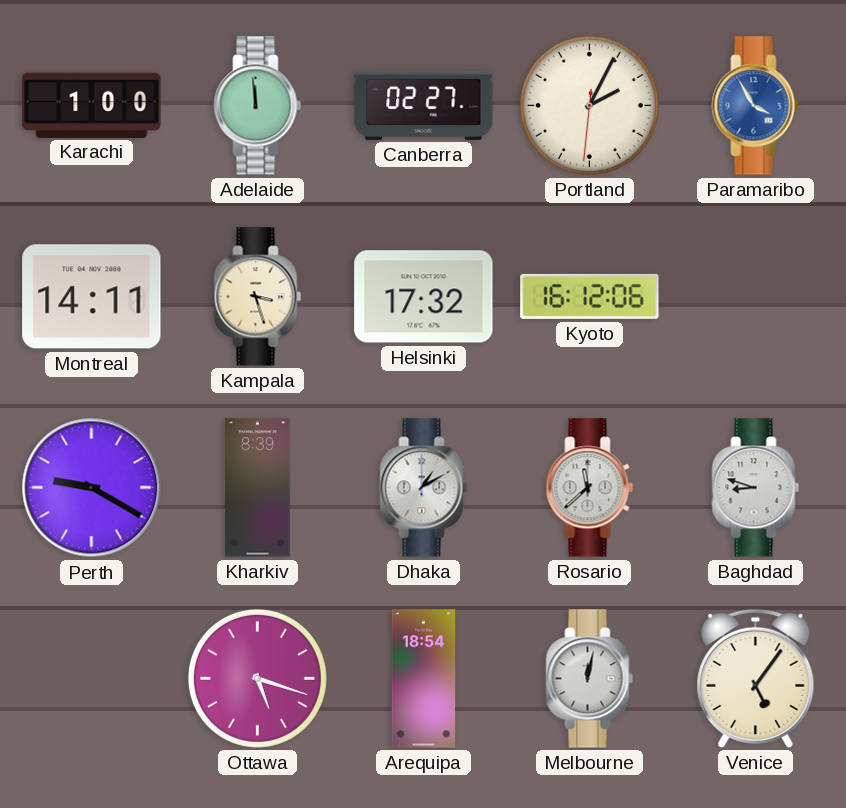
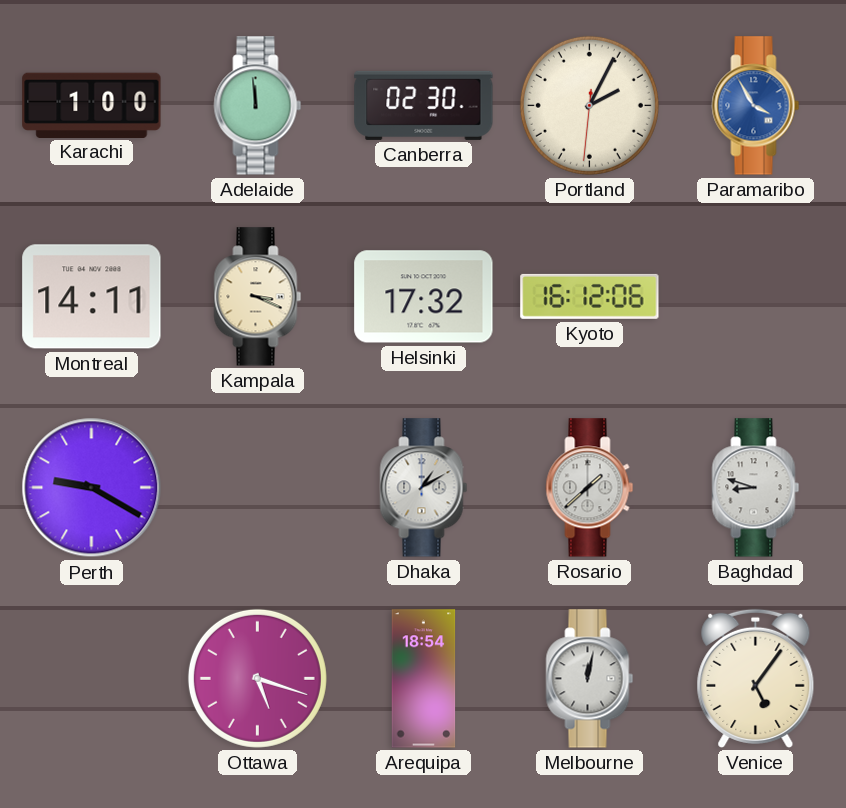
Canberra: 02:27 -> 02:30 (424, 105)
Kampala: 3:27 -> 3:19 (258, 297)
Kharkiv: 8:39 -> none (258, 488)
Rosario: 11:38 -> 1:38 (590, 488)
